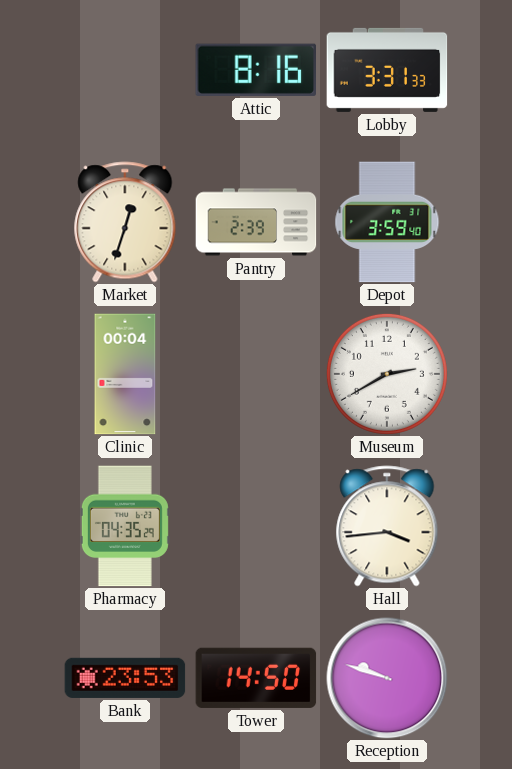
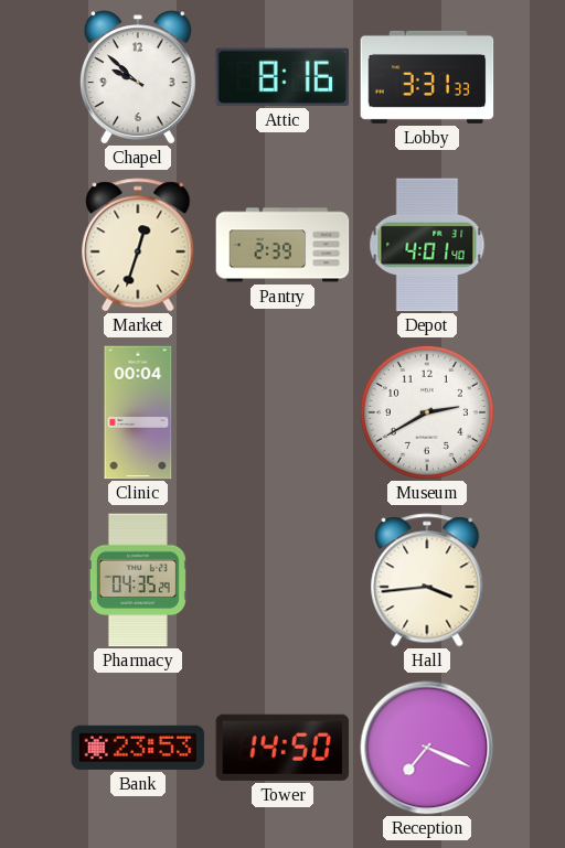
Chapel: none -> 9:52 (138, 77)
Depot: 3:59 -> 4:01 (427, 245)
Reception: 9:48 -> 7:19 (427, 748)
